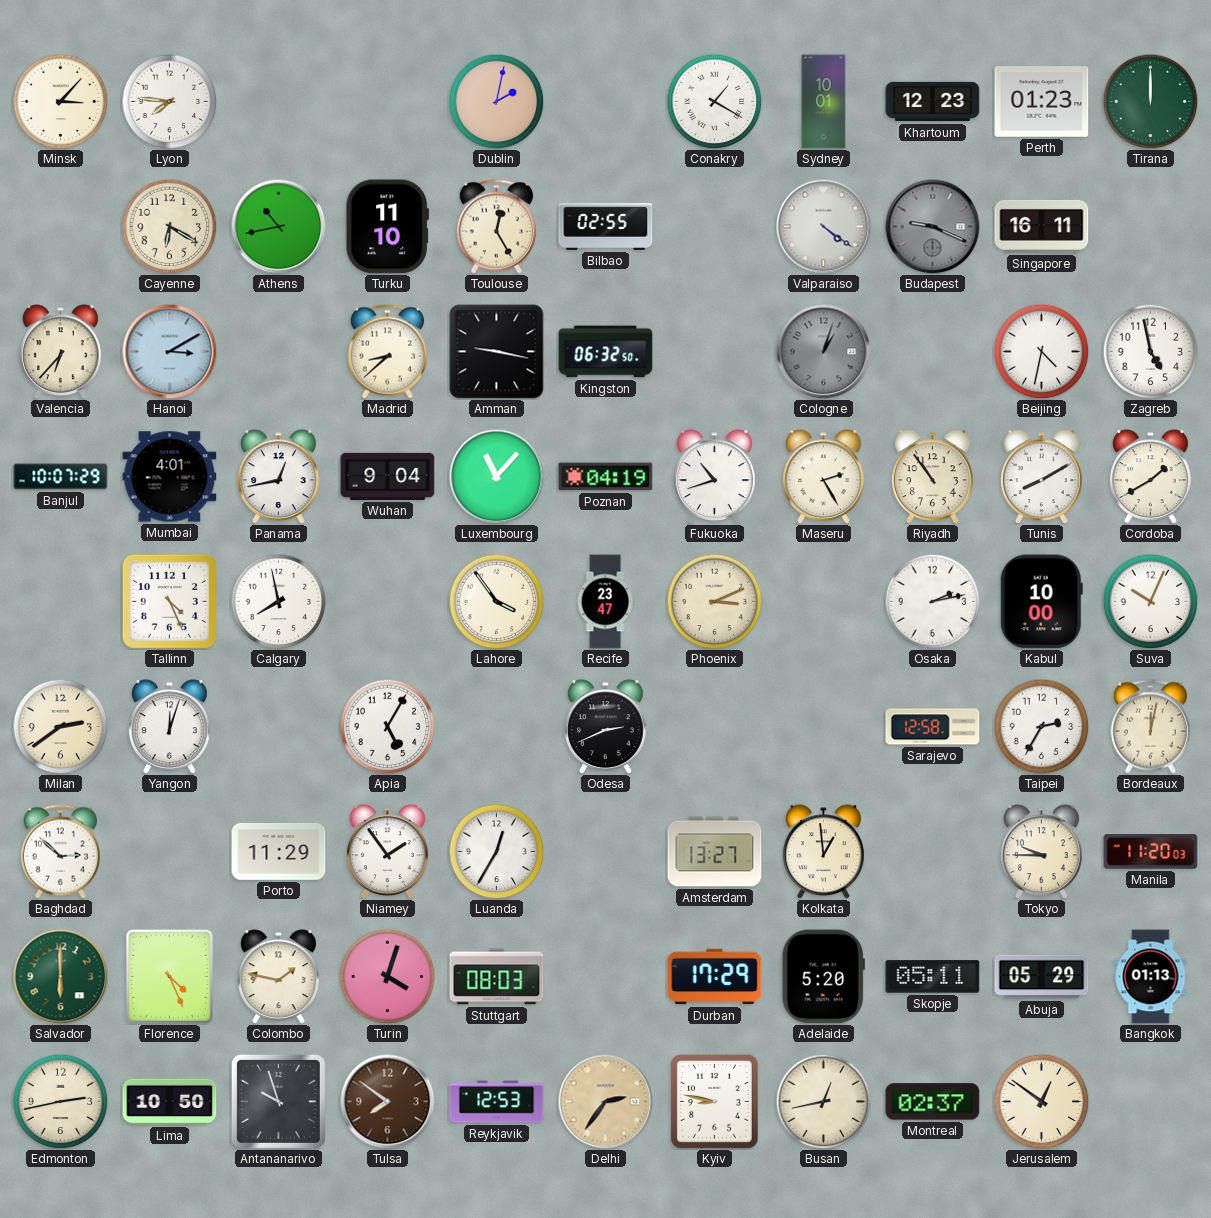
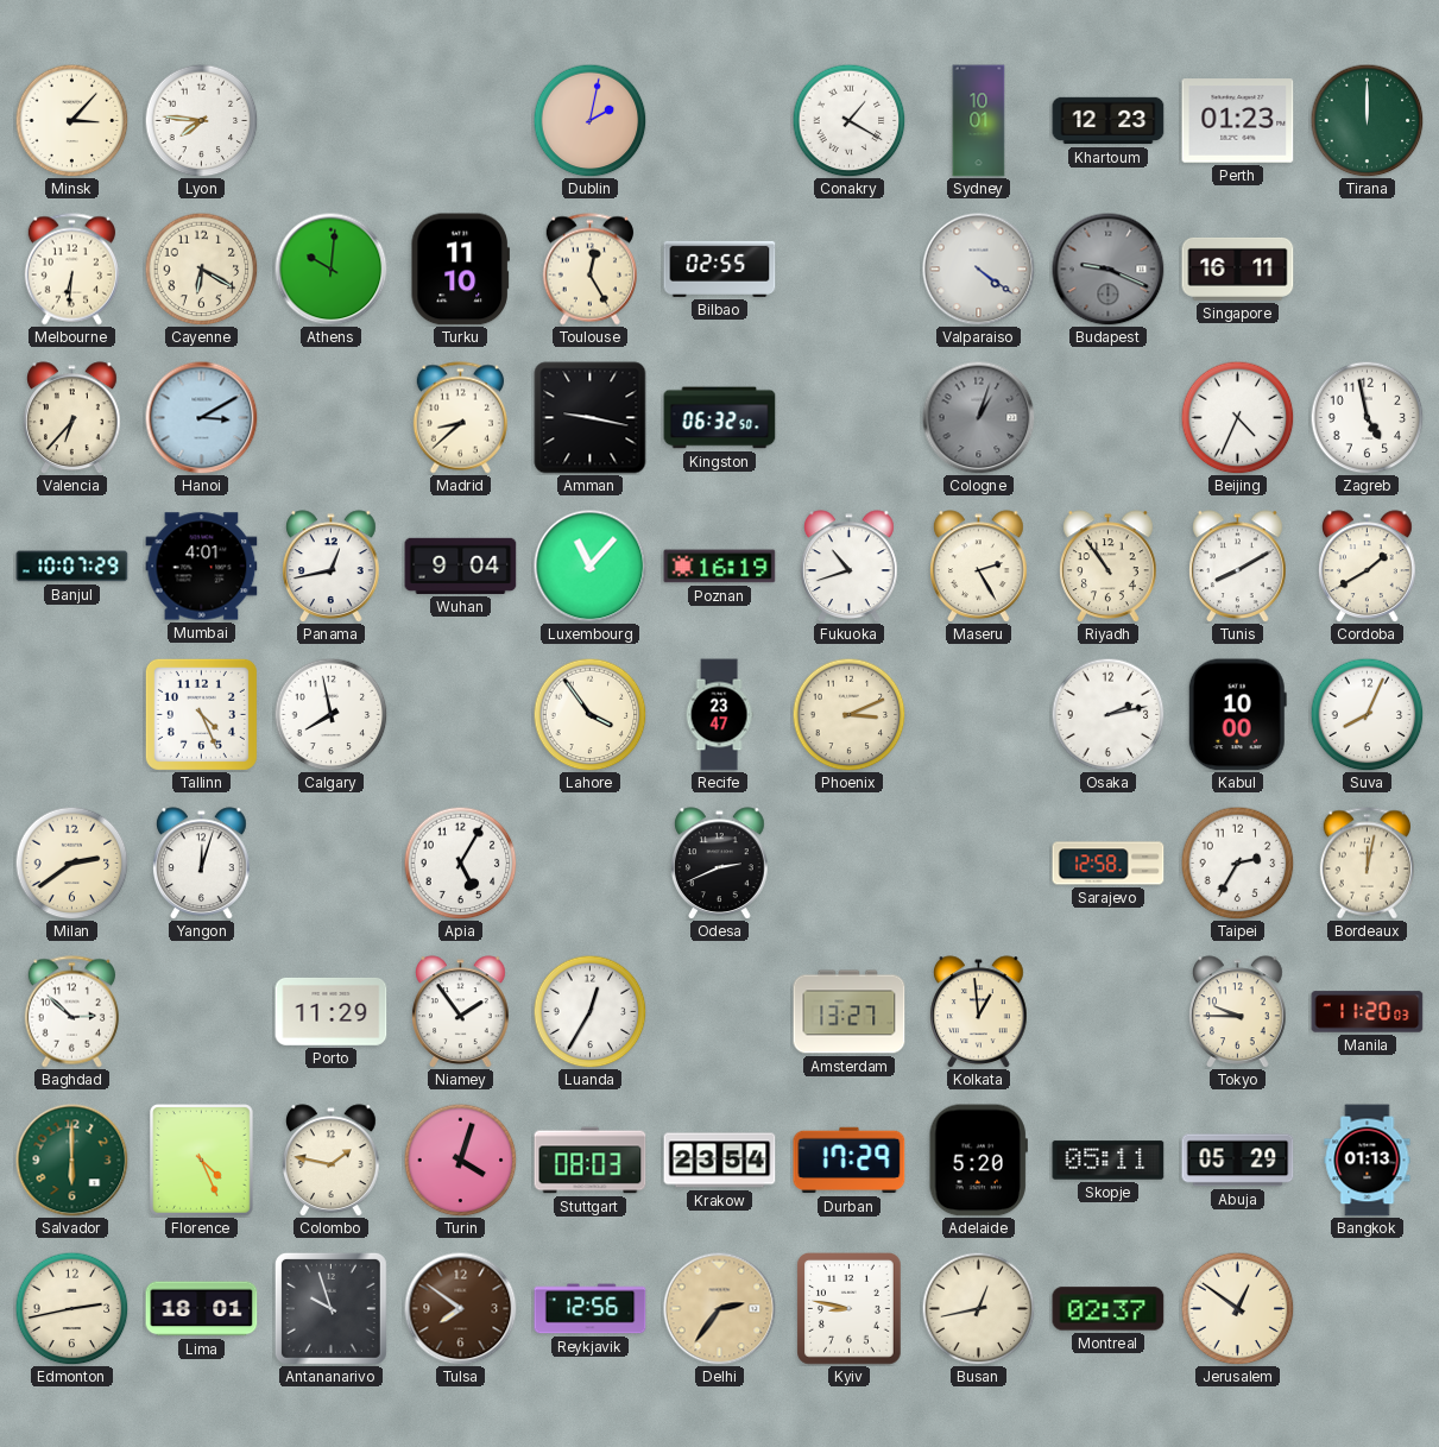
Melbourne: none -> 6:31 (71, 270)
Athens: 10:43 -> 10:01 (330, 268)
Beijing: 4:32 -> 4:34 (1237, 417)
Poznan: 04:19 -> 16:19 (720, 567)
Suva: 10:04 -> 8:04 (1367, 714)
Krakow: none -> 23:54 (720, 1161)
Lima: 10:50 -> 18:01 (202, 1309)
Reykjavik: 12:53 -> 12:56 (591, 1309)
